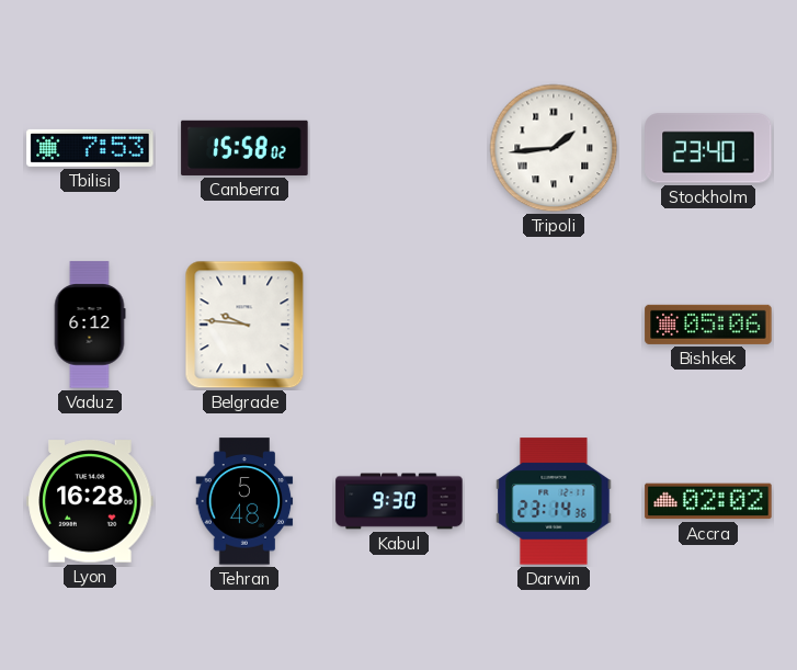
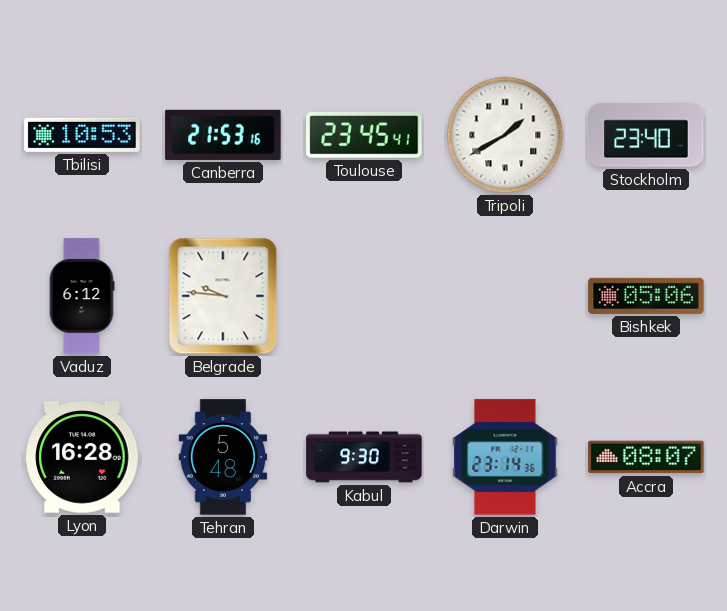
Tbilisi: 7:53 -> 10:53 (82, 135)
Canberra: 15:58 -> 21:53 (223, 135)
Toulouse: none -> 23:45 (364, 135)
Tripoli: 1:44 -> 1:40 (505, 135)
Accra: 02:02 -> 08:07 (646, 457)
